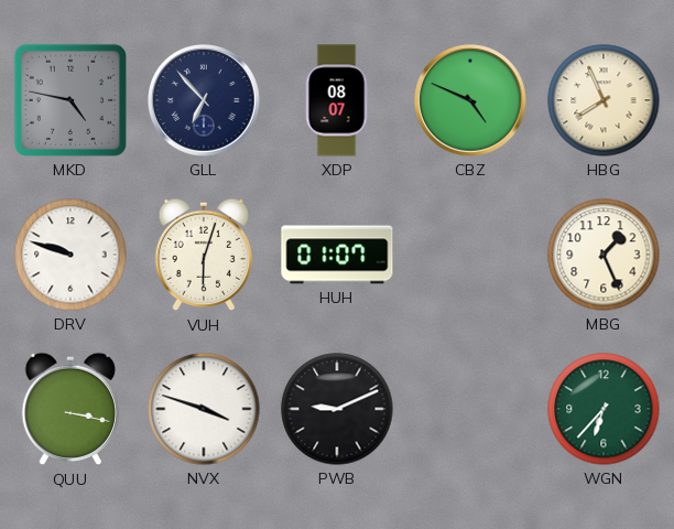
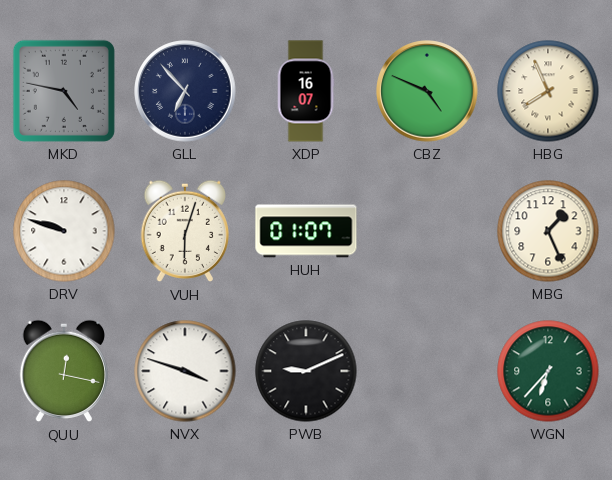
XDP: 08:07 -> 16:07 (306, 91)
QUU: 3:17 -> 12:17 (63, 371)
